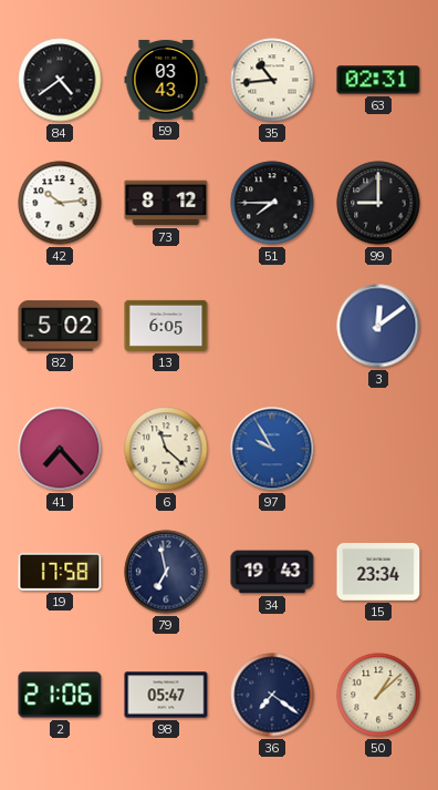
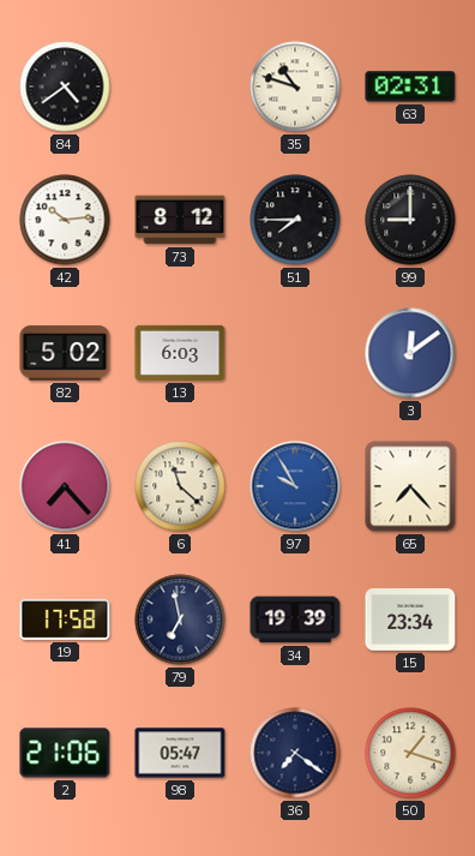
59: 03:43 -> none (166, 80)
35: 10:44 -> 10:48 (295, 86)
13: 6:05 -> 6:03 (180, 353)
65: none -> 7:23 (410, 486)
34: 19:43 -> 19:39 (295, 619)
50: 1:08 -> 1:18 (410, 753)
